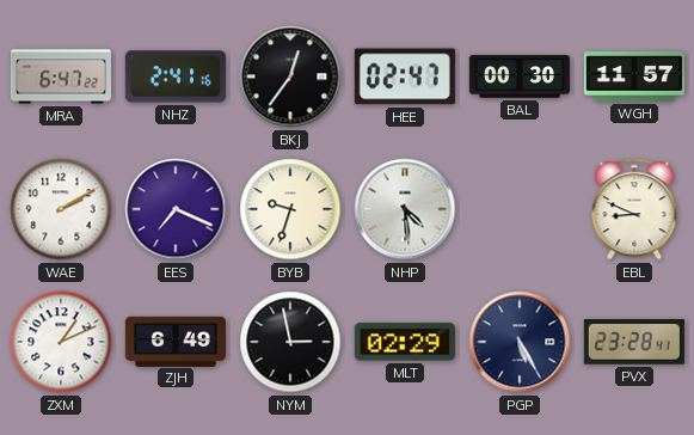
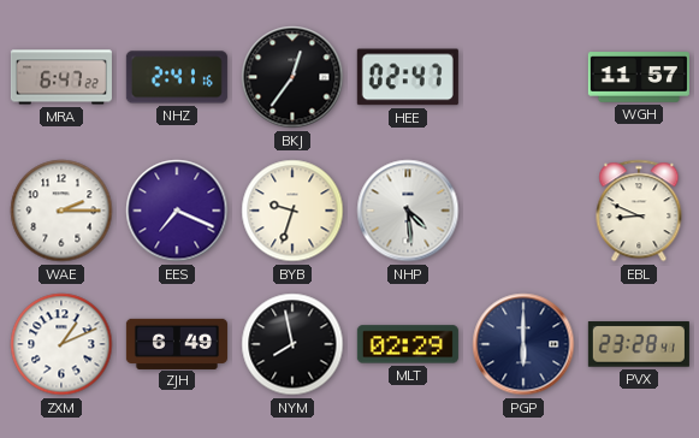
BAL: 00:30 -> none (520, 76)
WAE: 2:10 -> 2:15 (61, 211)
NYM: 2:58 -> 7:58 (292, 344)
PGP: 5:25 -> 6:00 (523, 344)
